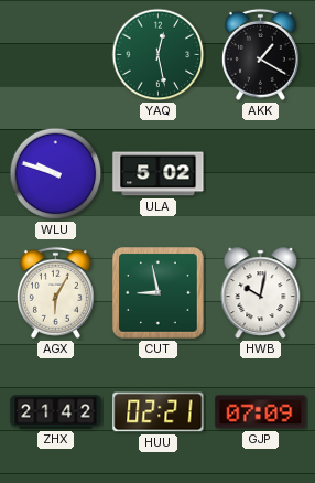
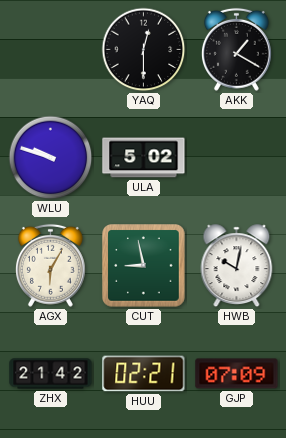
YAQ: 12:28 -> 12:30 (144, 50)
YAQ dial: green -> black (144, 50)
